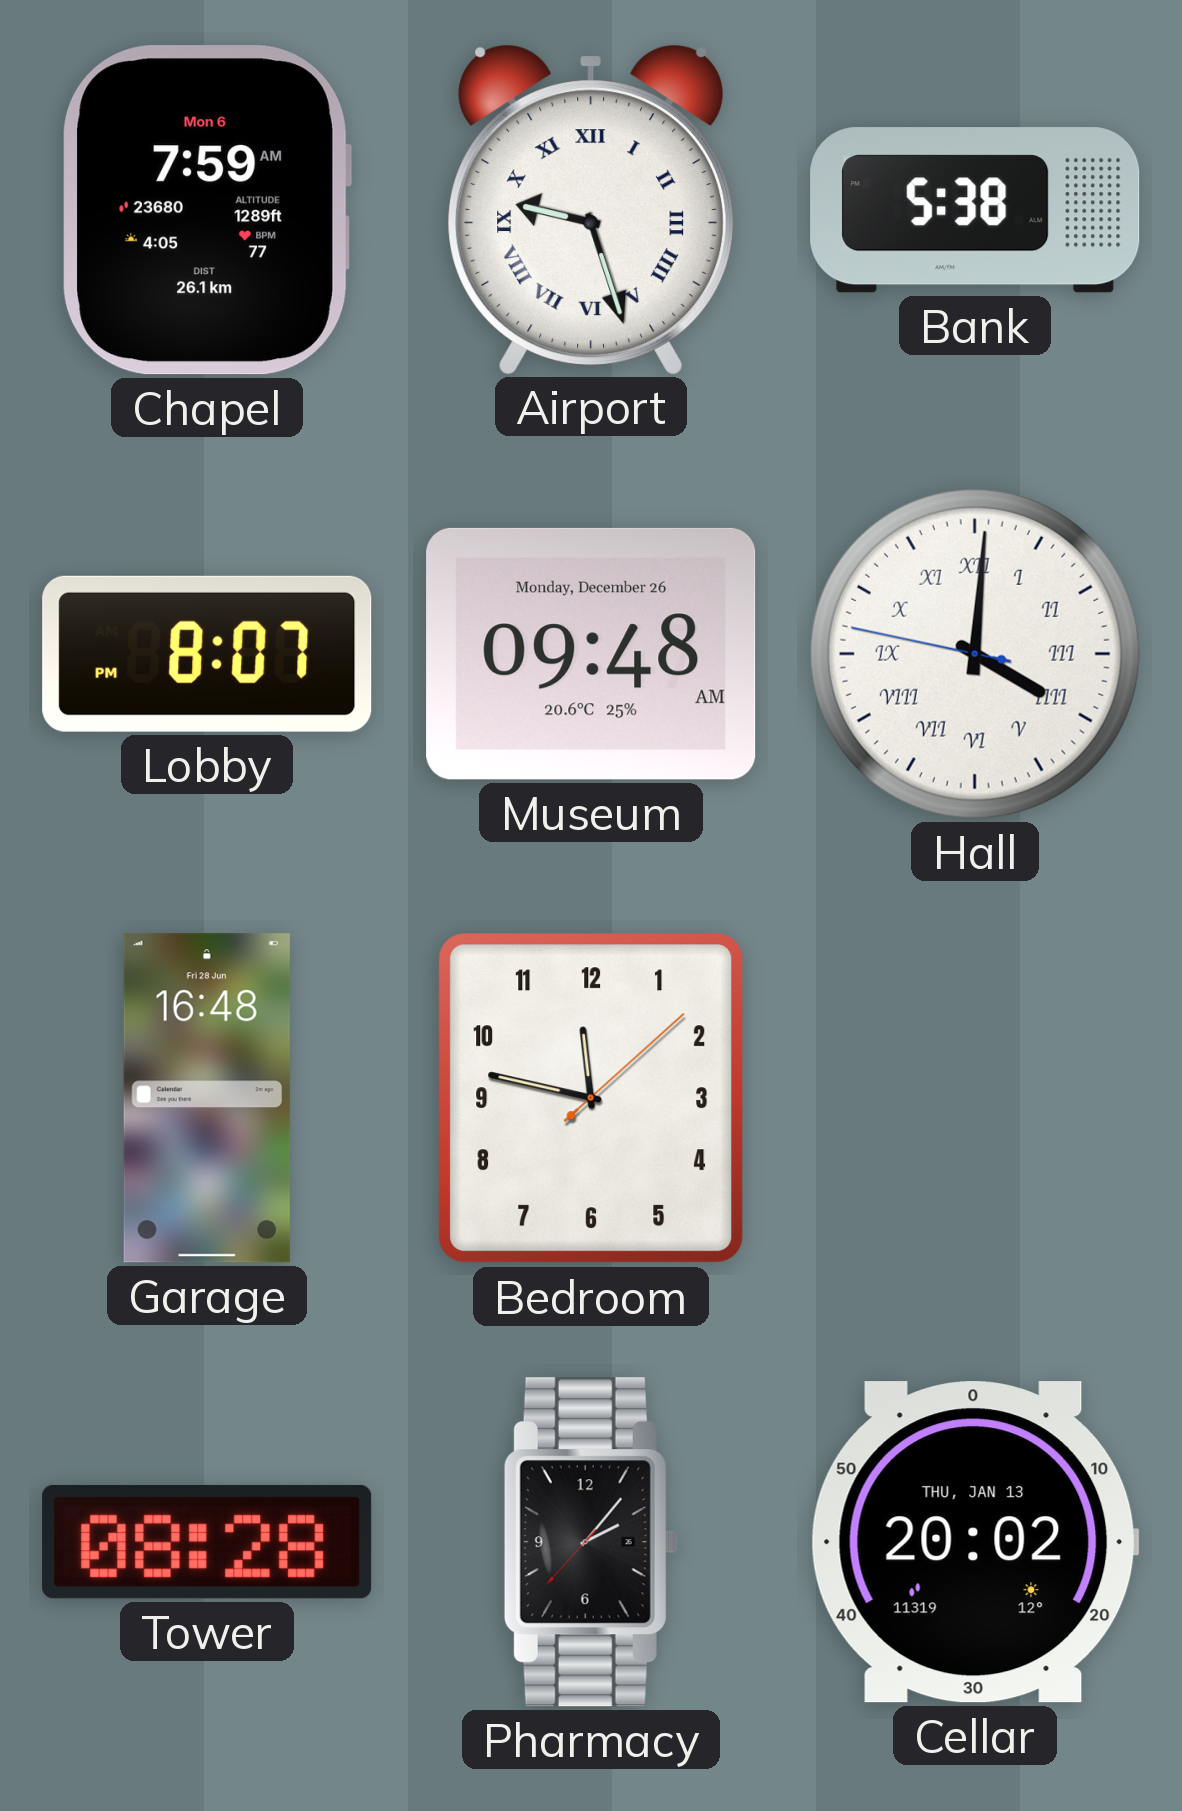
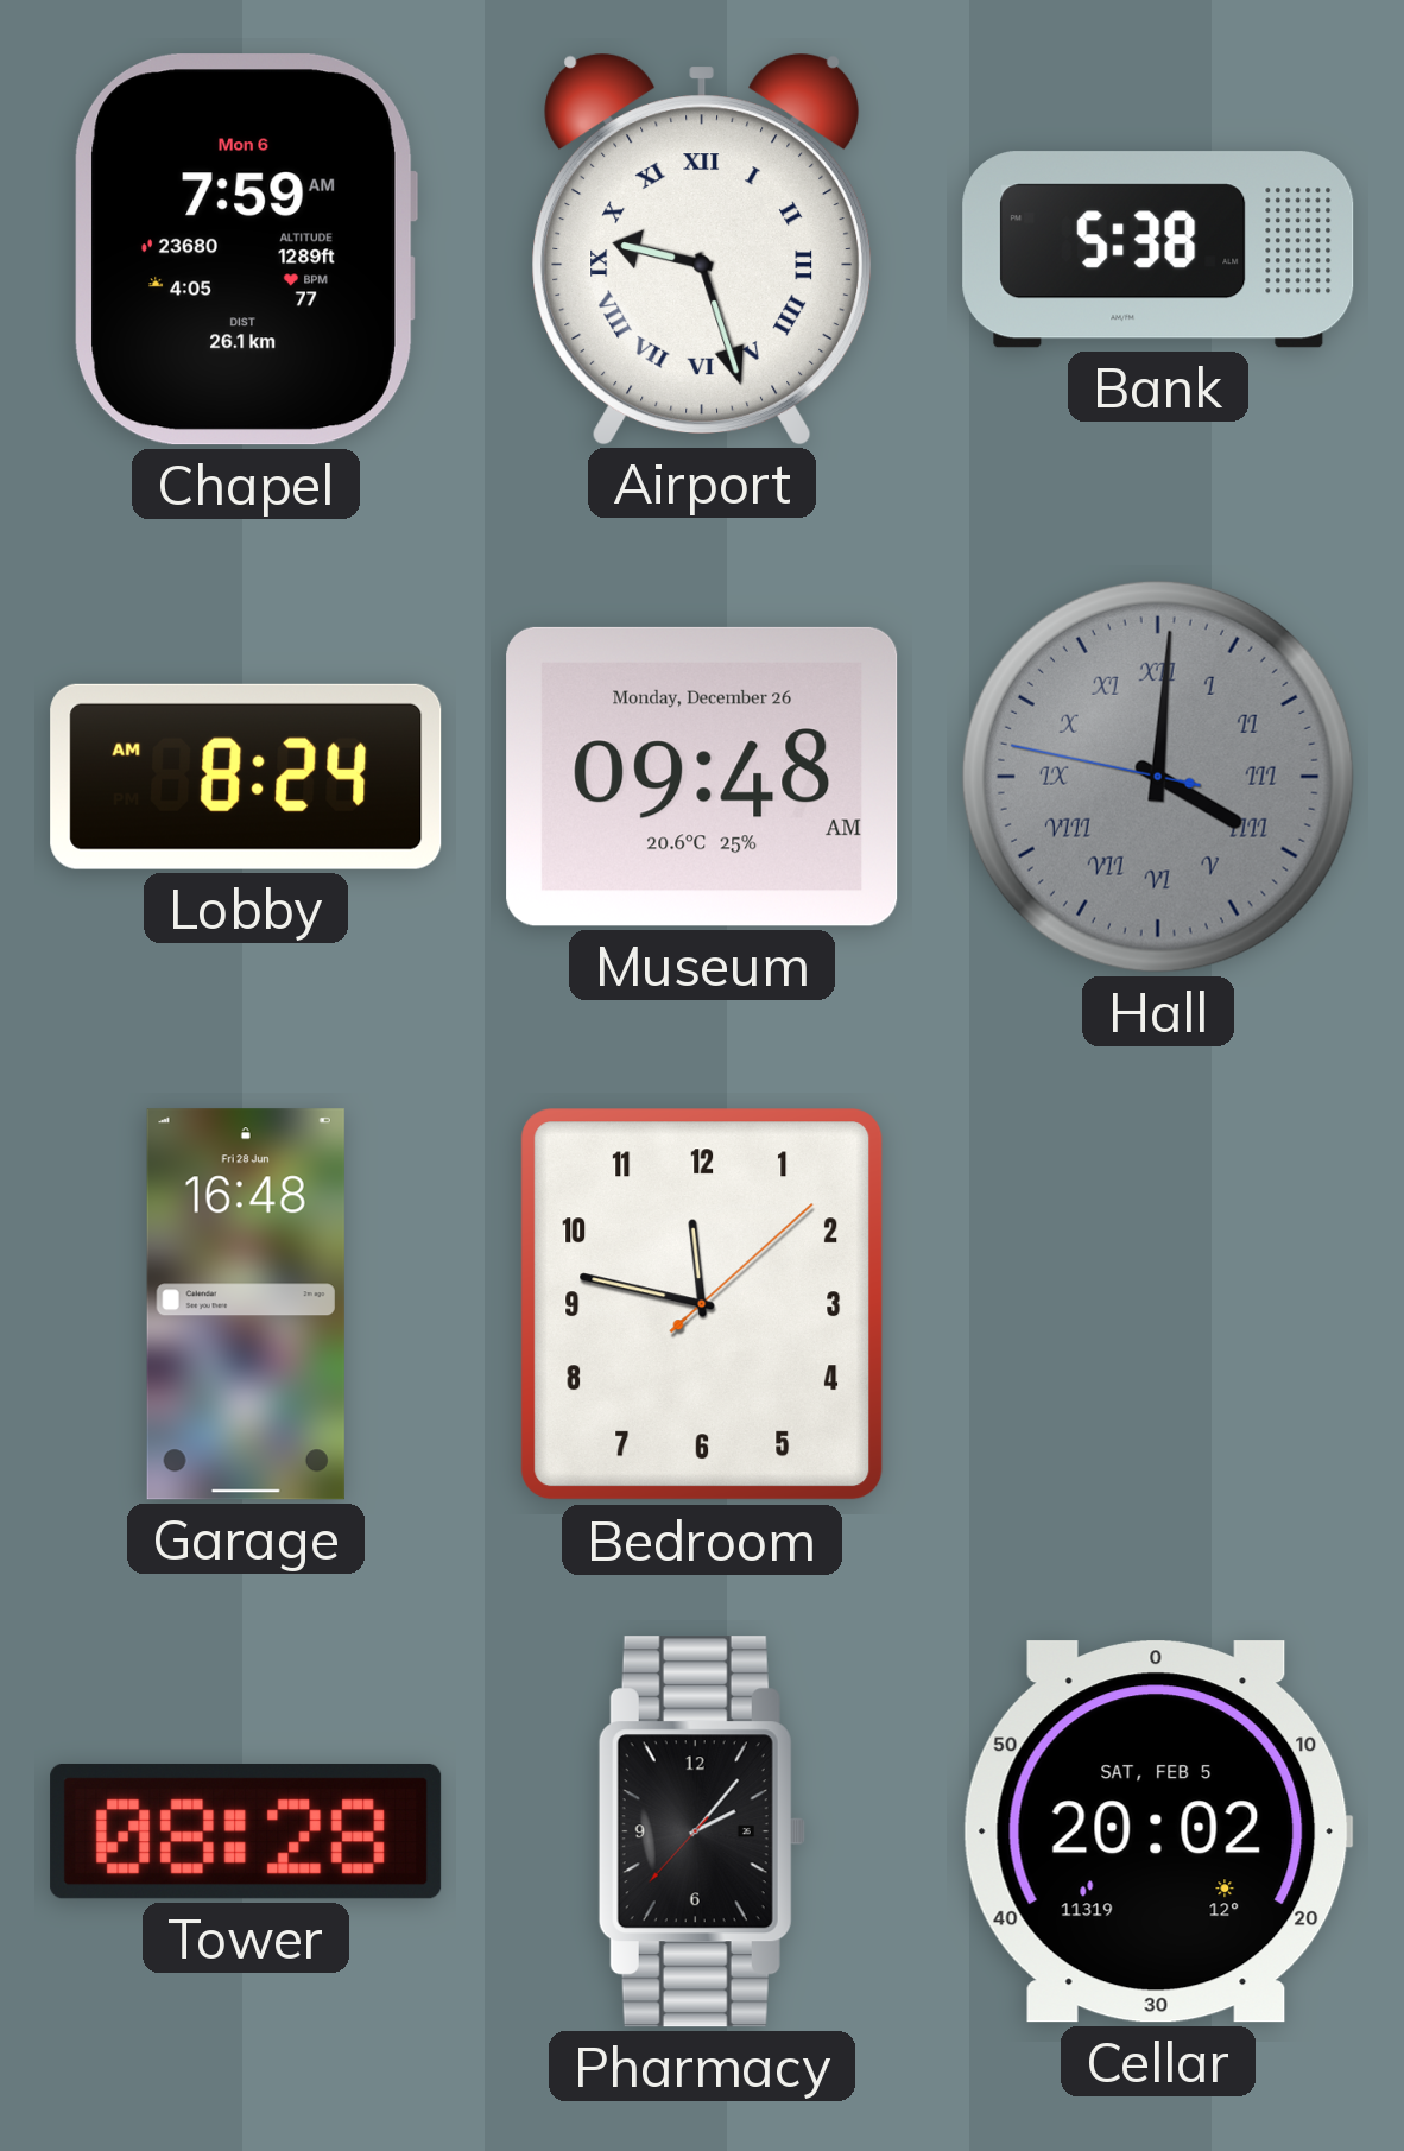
Lobby: 8:07 -> 8:24 (246, 777)
Hall dial: white -> grey (1158, 777)
Cellar date: THU, JAN 13 -> SAT, FEB 5 (1158, 1831)
